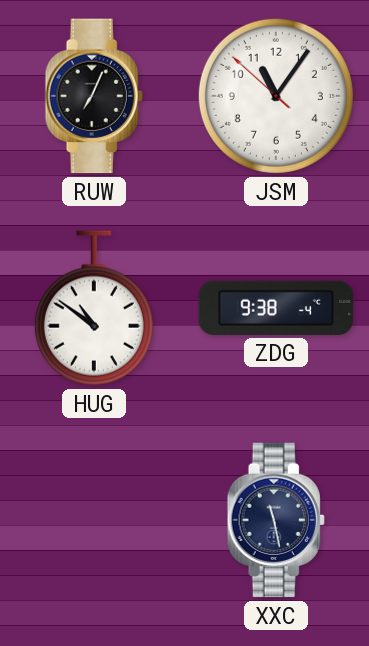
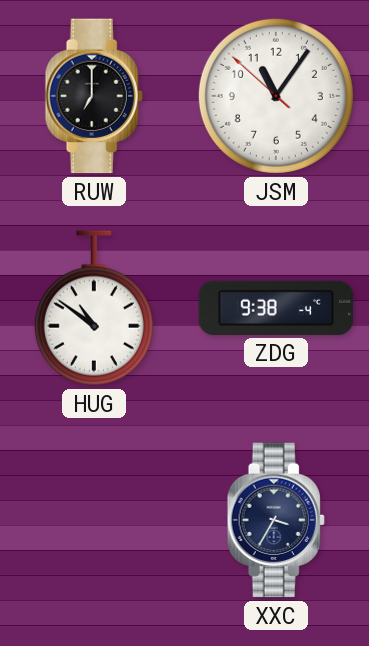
RUW: 7:04 -> 7:00 (94, 96)
XXC: 11:28 -> 3:35 (276, 520)
